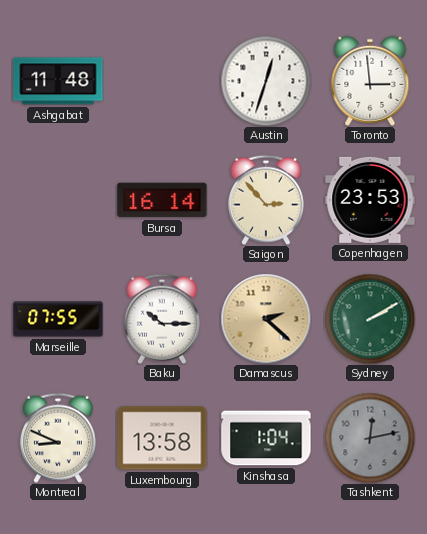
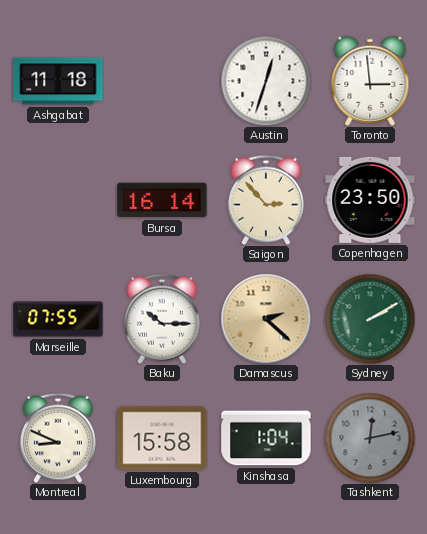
Ashgabat: 11:48 -> 11:18 (58, 81)
Copenhagen: 23:53 -> 23:50 (370, 200)
Luxembourg: 13:58 -> 15:58 (162, 438)
